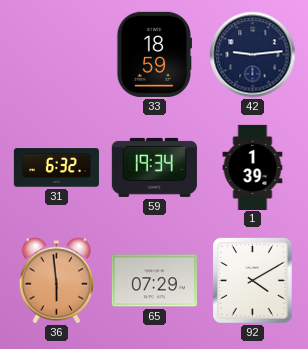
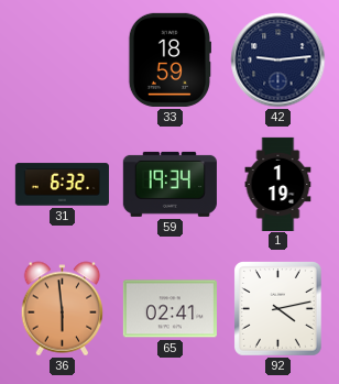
1: 1:39 -> 1:19 (278, 184)
65: 07:29 -> 02:41 (169, 309)
92: 4:10 -> 4:13 (278, 309)
